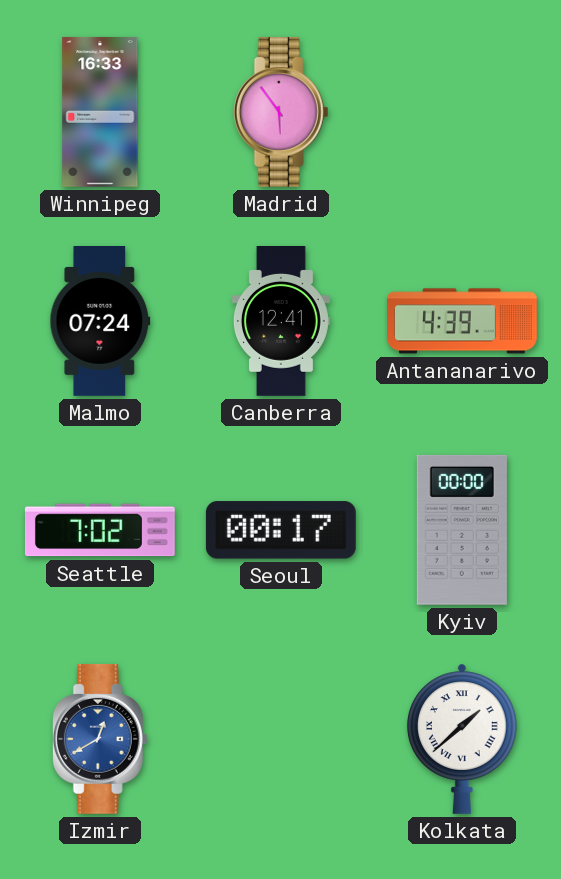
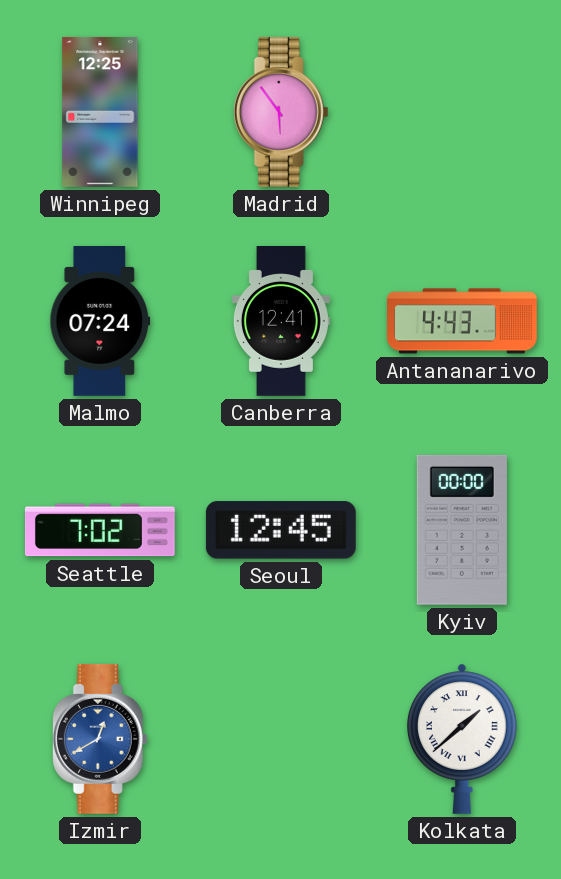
Winnipeg: 16:33 -> 12:25 (100, 112)
Antananarivo: 4:39 -> 4:43 (463, 321)
Seoul: 00:17 -> 12:45 (281, 530)
